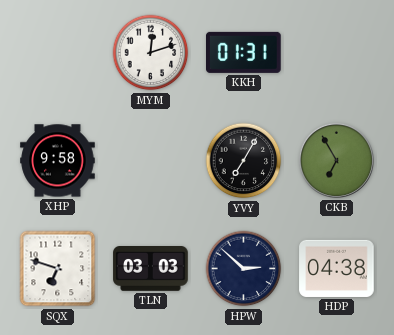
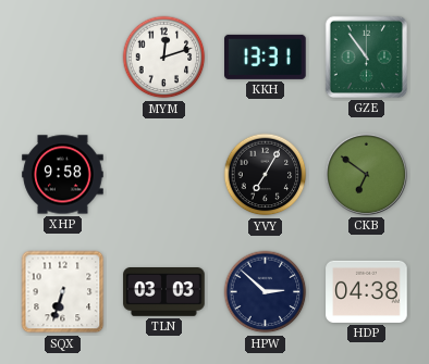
KKH: 01:31 -> 13:31 (266, 57)
GZE: none -> 10:54 (366, 57)
CKB: 6:55 -> 6:51 (366, 174)
SQX: 6:48 -> 6:33 (63, 292)
